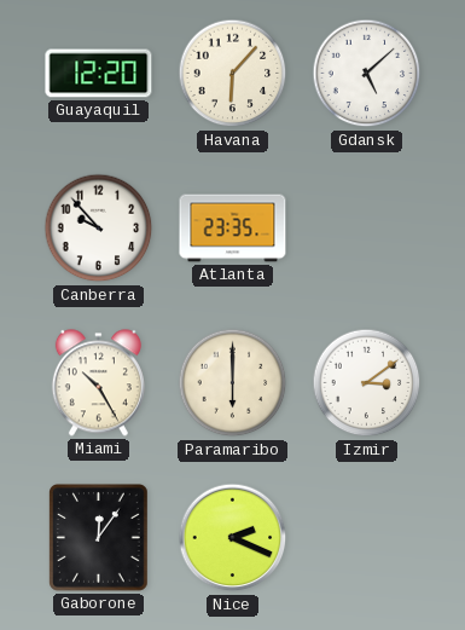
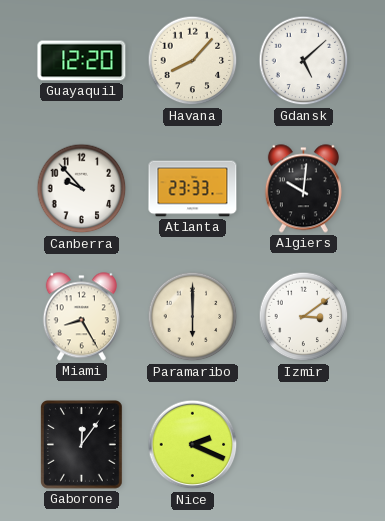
Havana: 6:07 -> 8:07 (193, 61)
Atlanta: 23:35 -> 23:33 (193, 189)
Algiers: none -> 10:01 (303, 189)
Miami: 10:25 -> 8:25 (81, 317)
